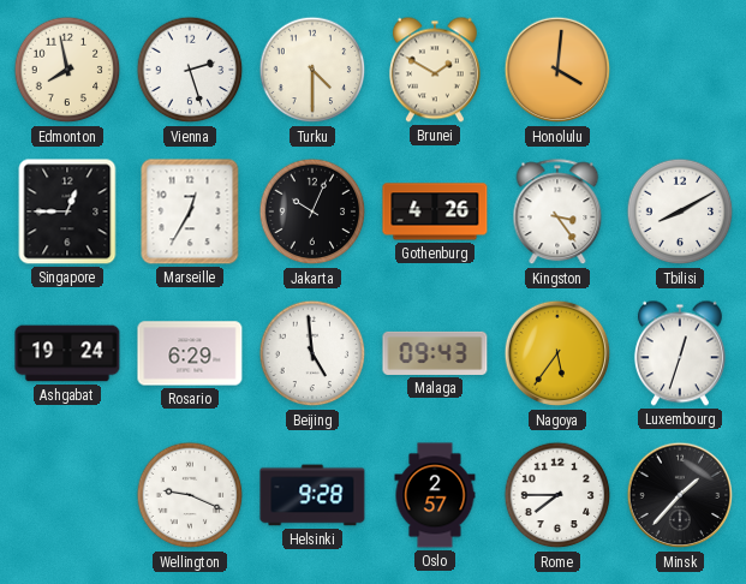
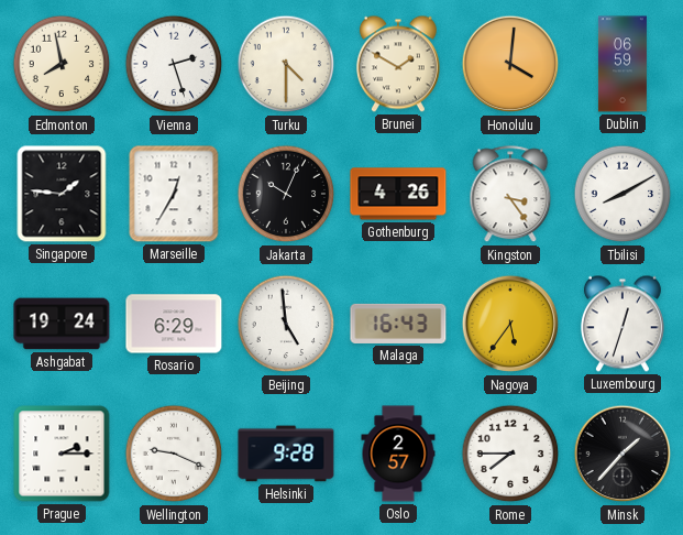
Dublin: none -> 06:59 (623, 64)
Singapore: 12:45 -> 1:46 (62, 194)
Malaga: 09:43 -> 16:43 (398, 324)
Prague: none -> 2:15 (62, 454)
